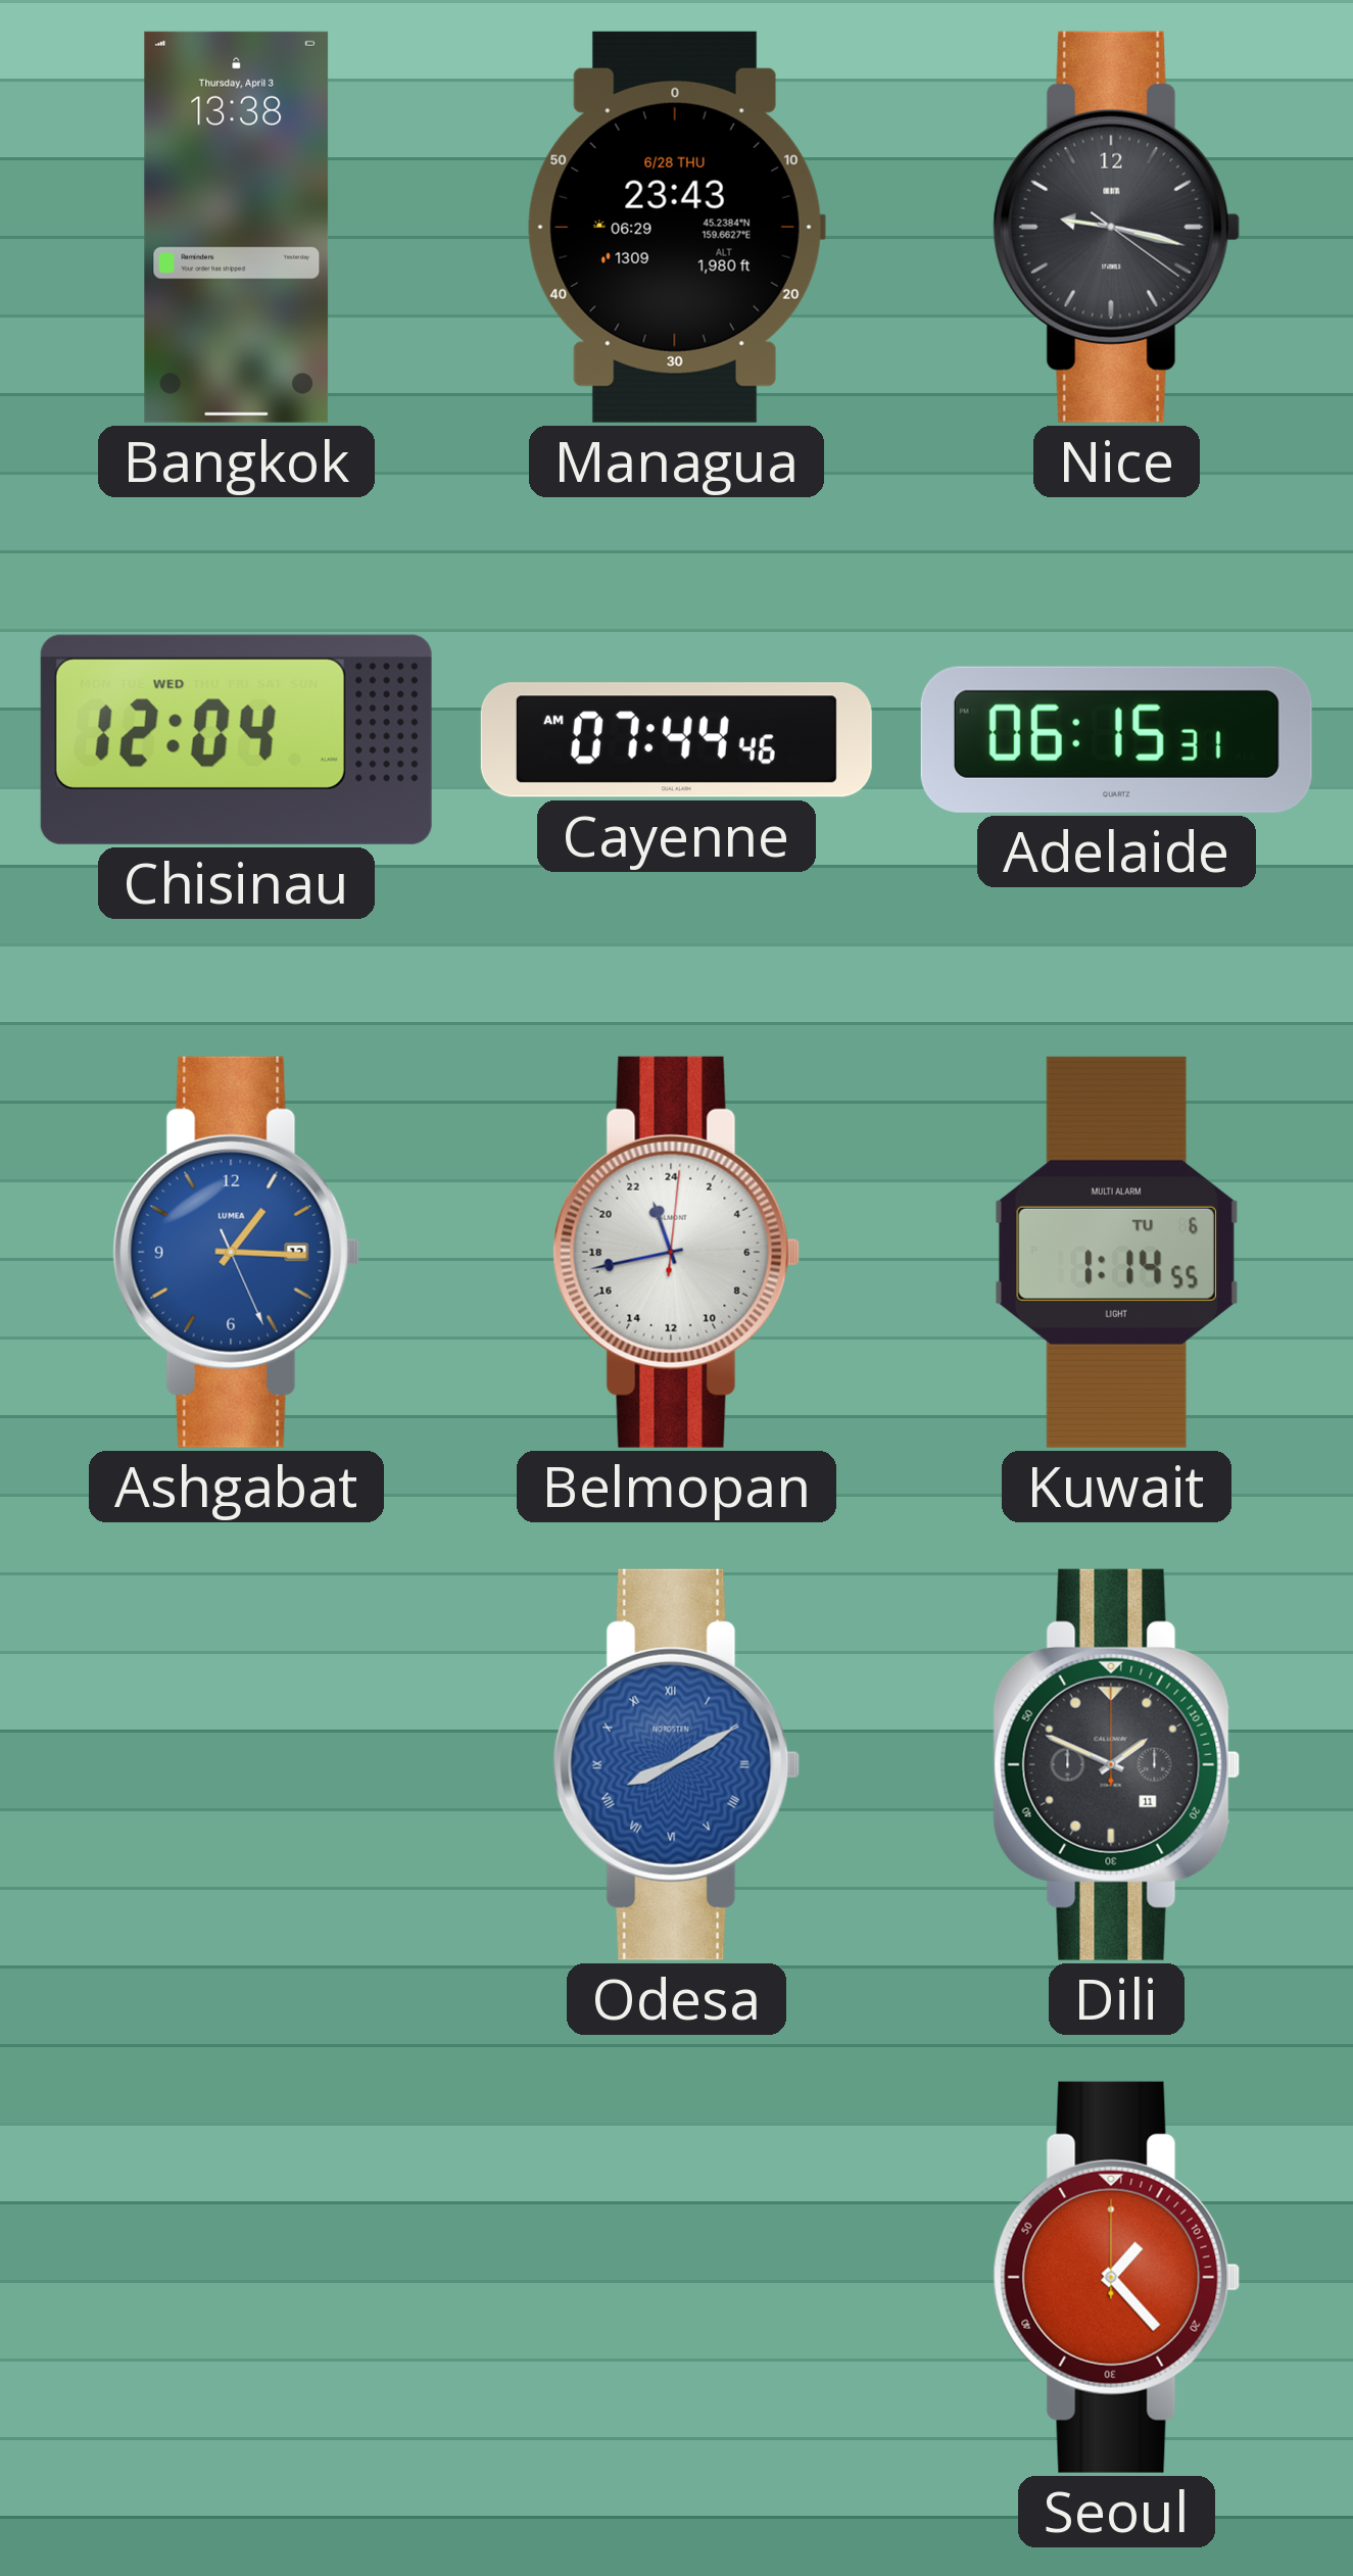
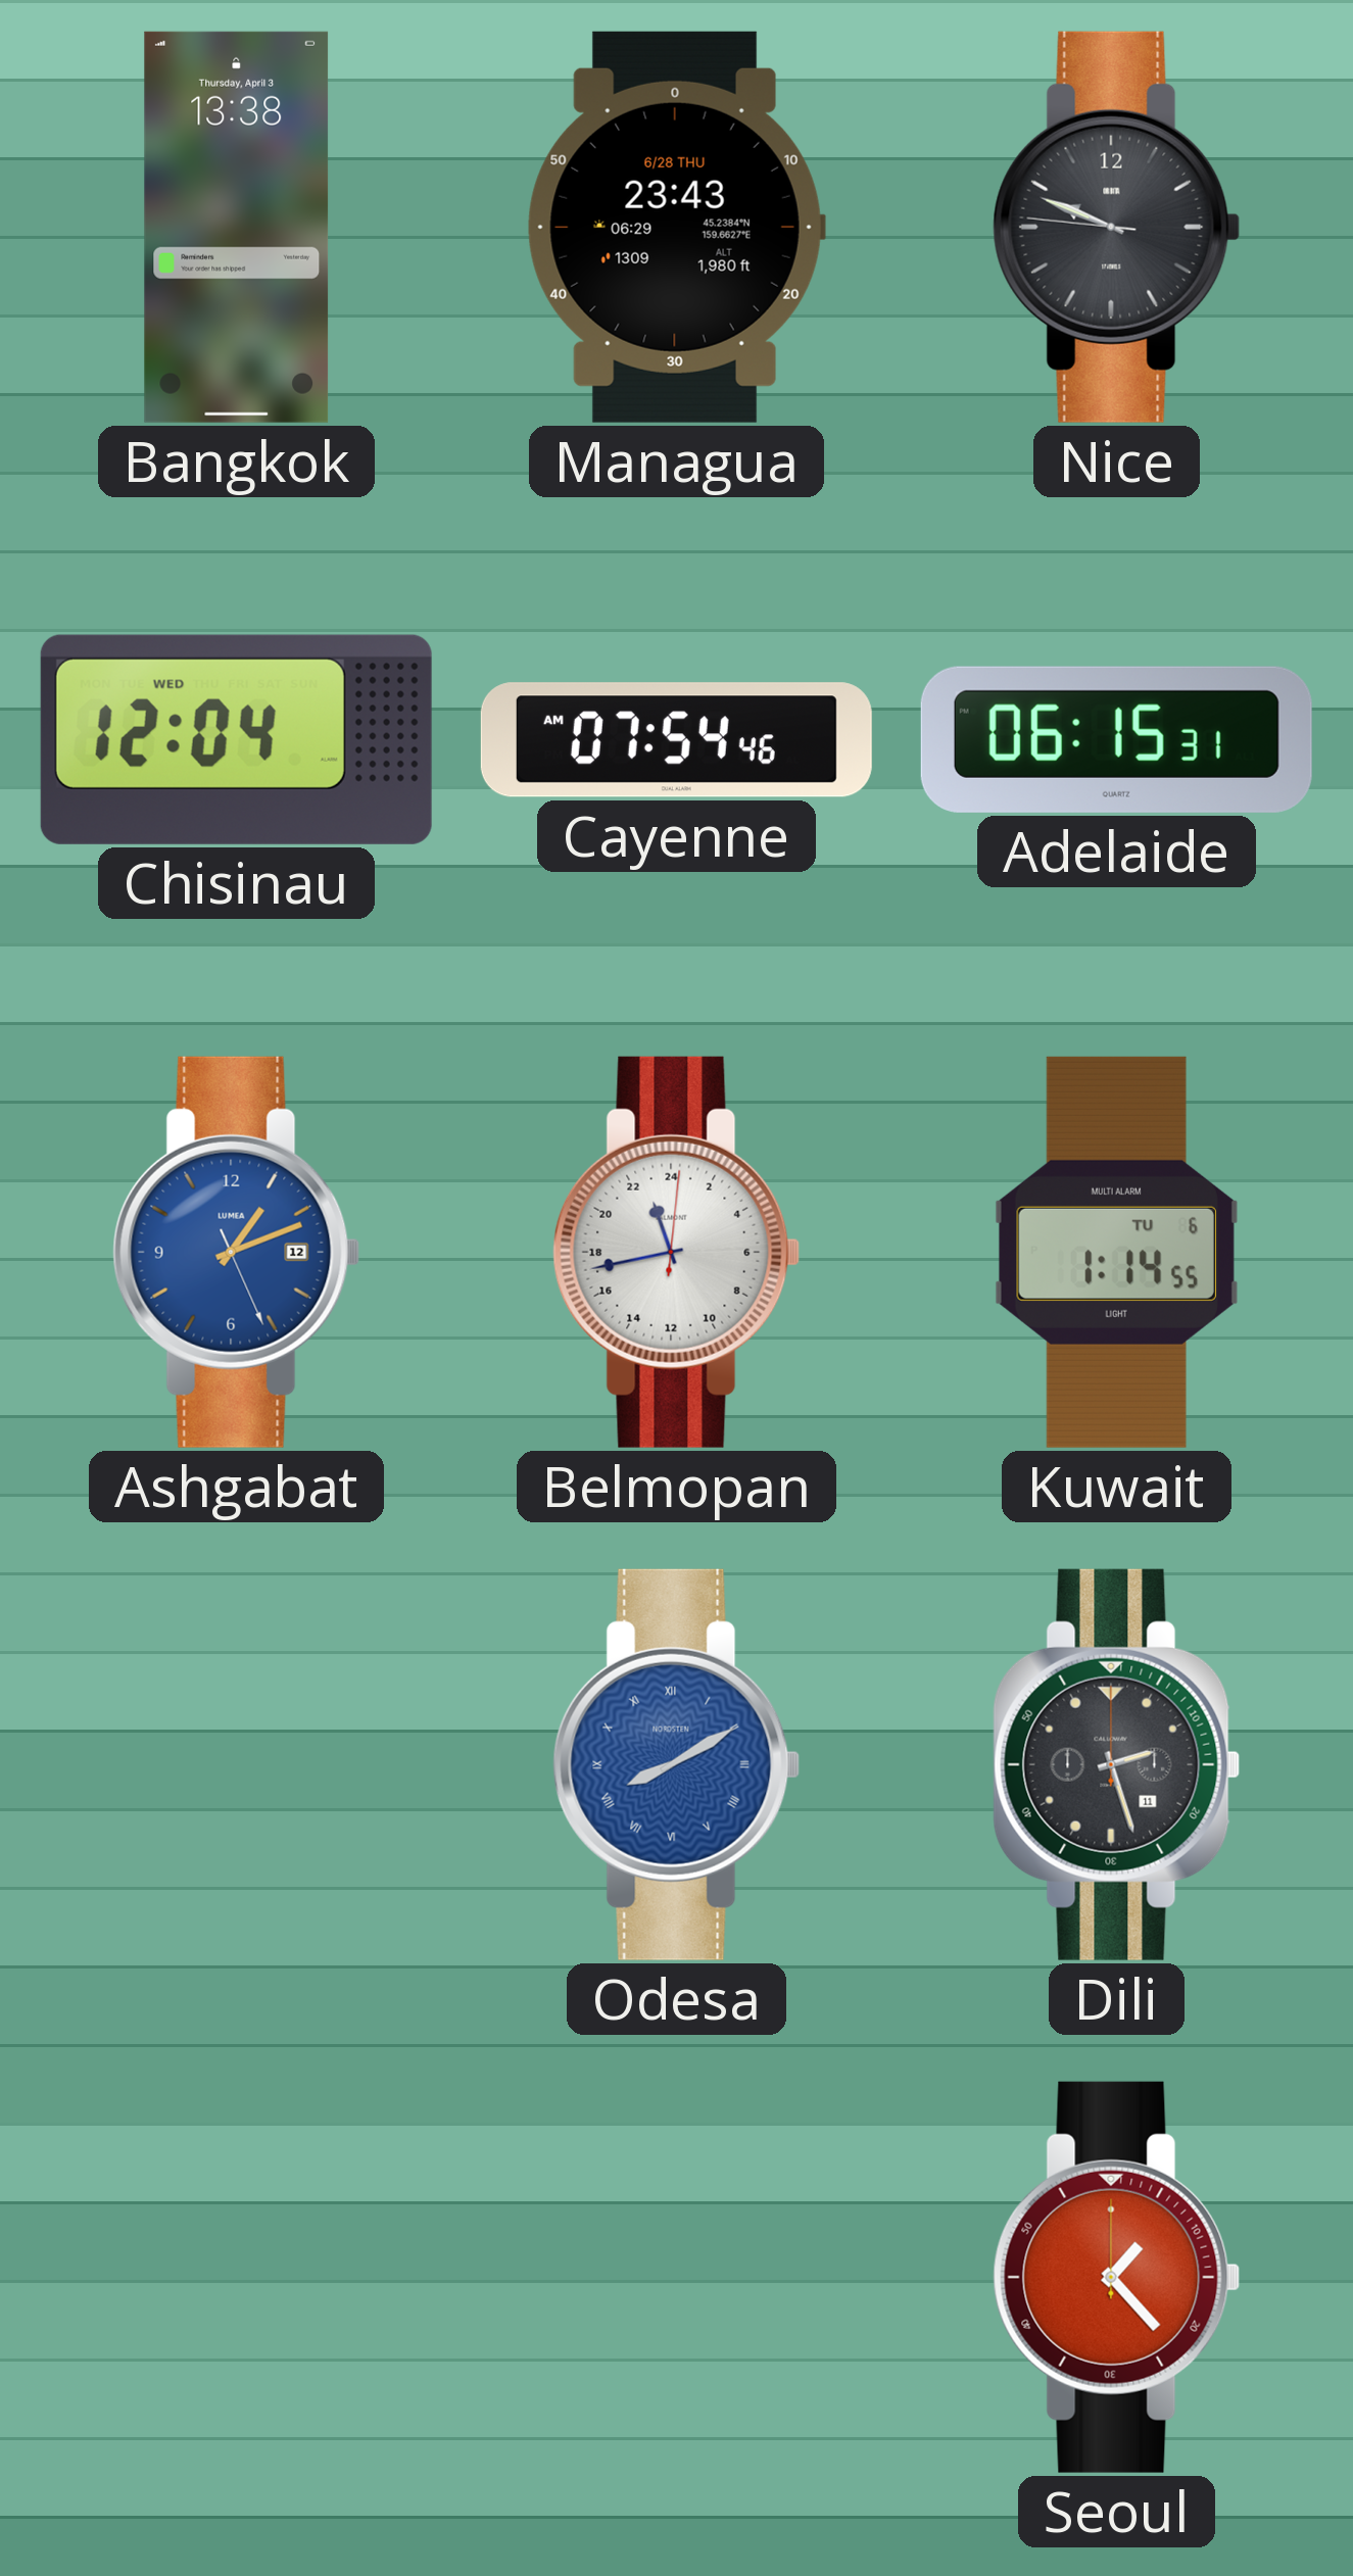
Nice: 9:17 -> 9:48 (1117, 227)
Cayenne: 07:44 -> 07:54 (676, 740)
Ashgabat: 1:15 -> 1:11 (237, 1252)
Dili: 1:49 -> 2:27 (1117, 1764)
